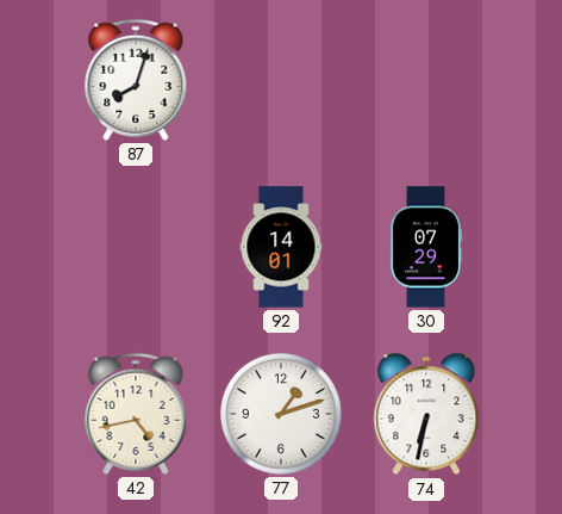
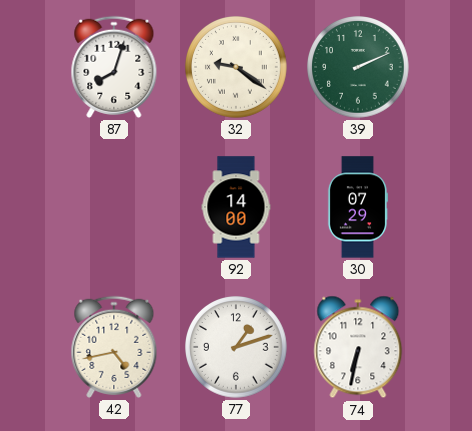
32: none -> 9:21 (237, 68)
39: none -> 2:11 (359, 68)
92: 14:01 -> 14:00 (236, 207)
